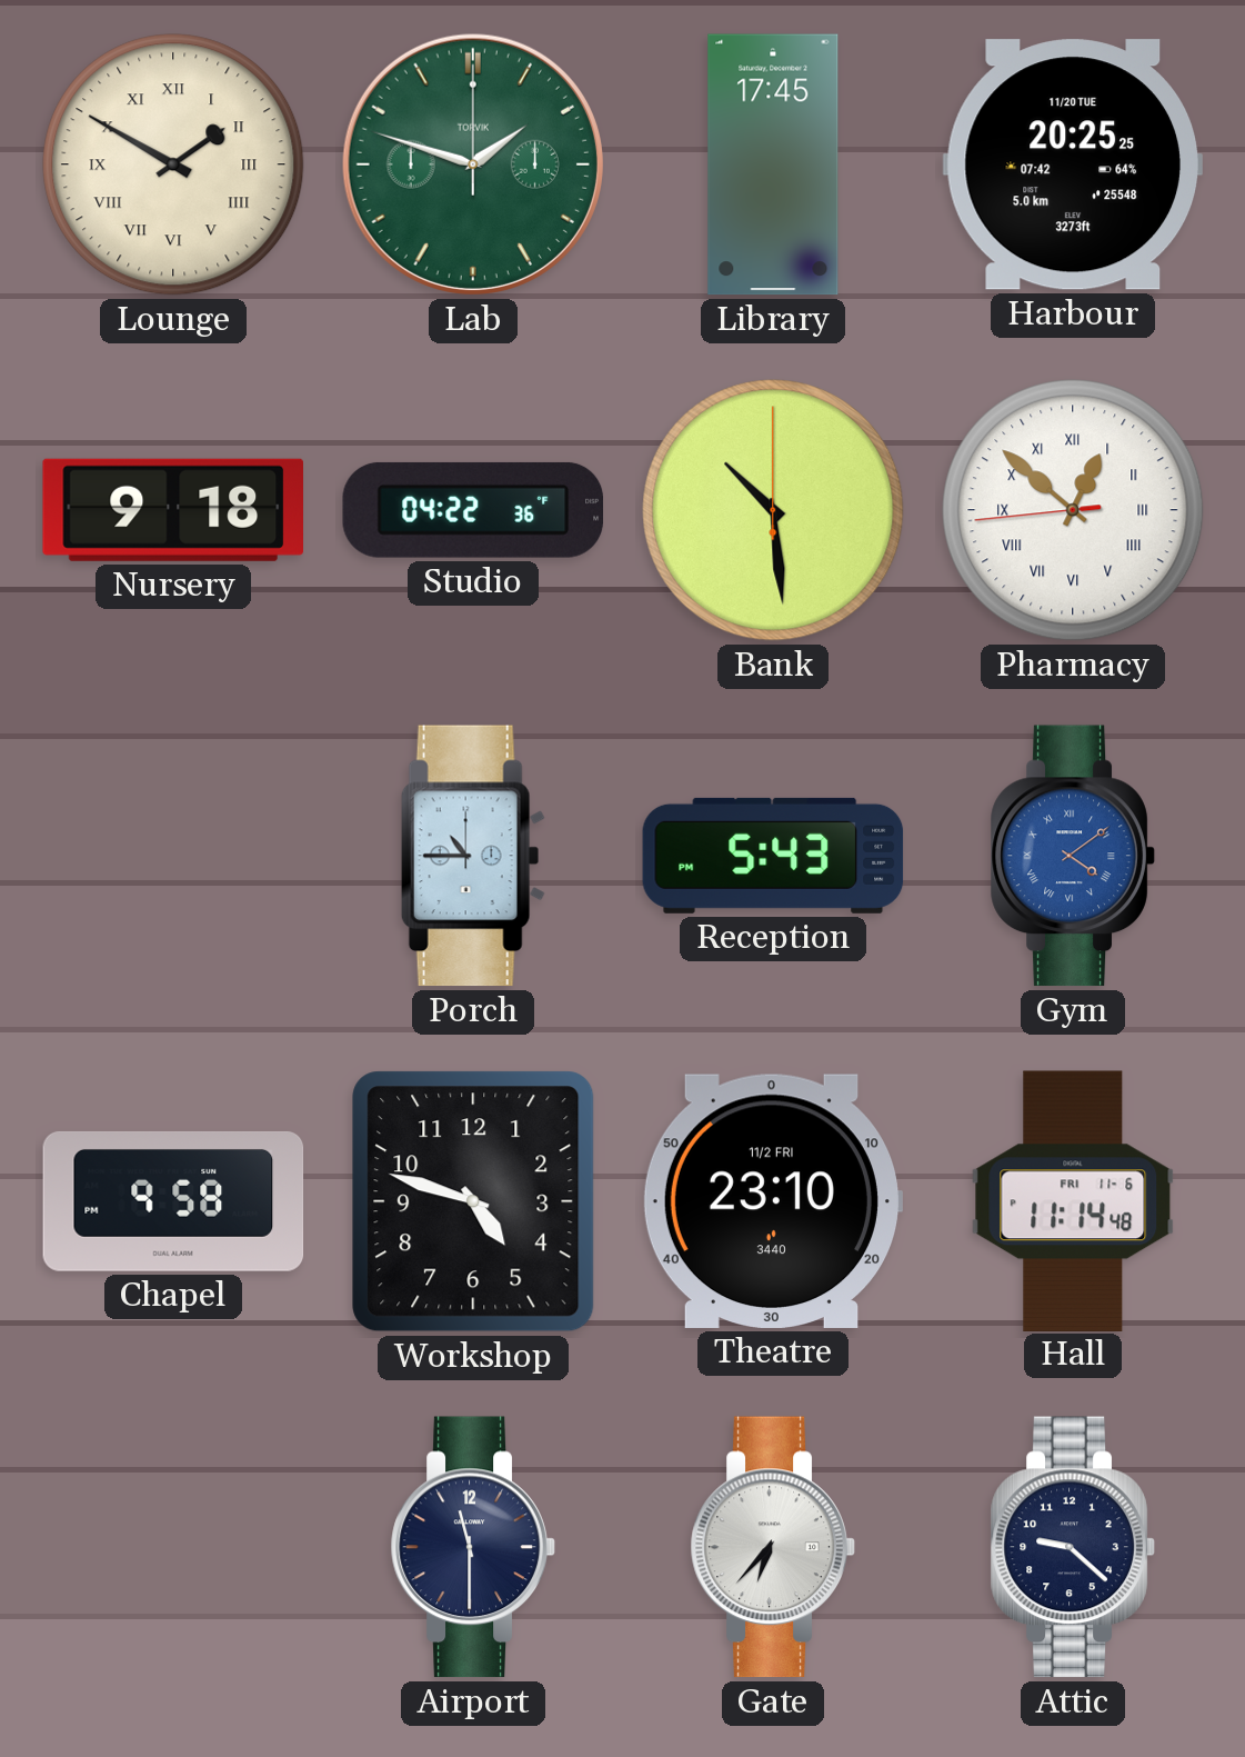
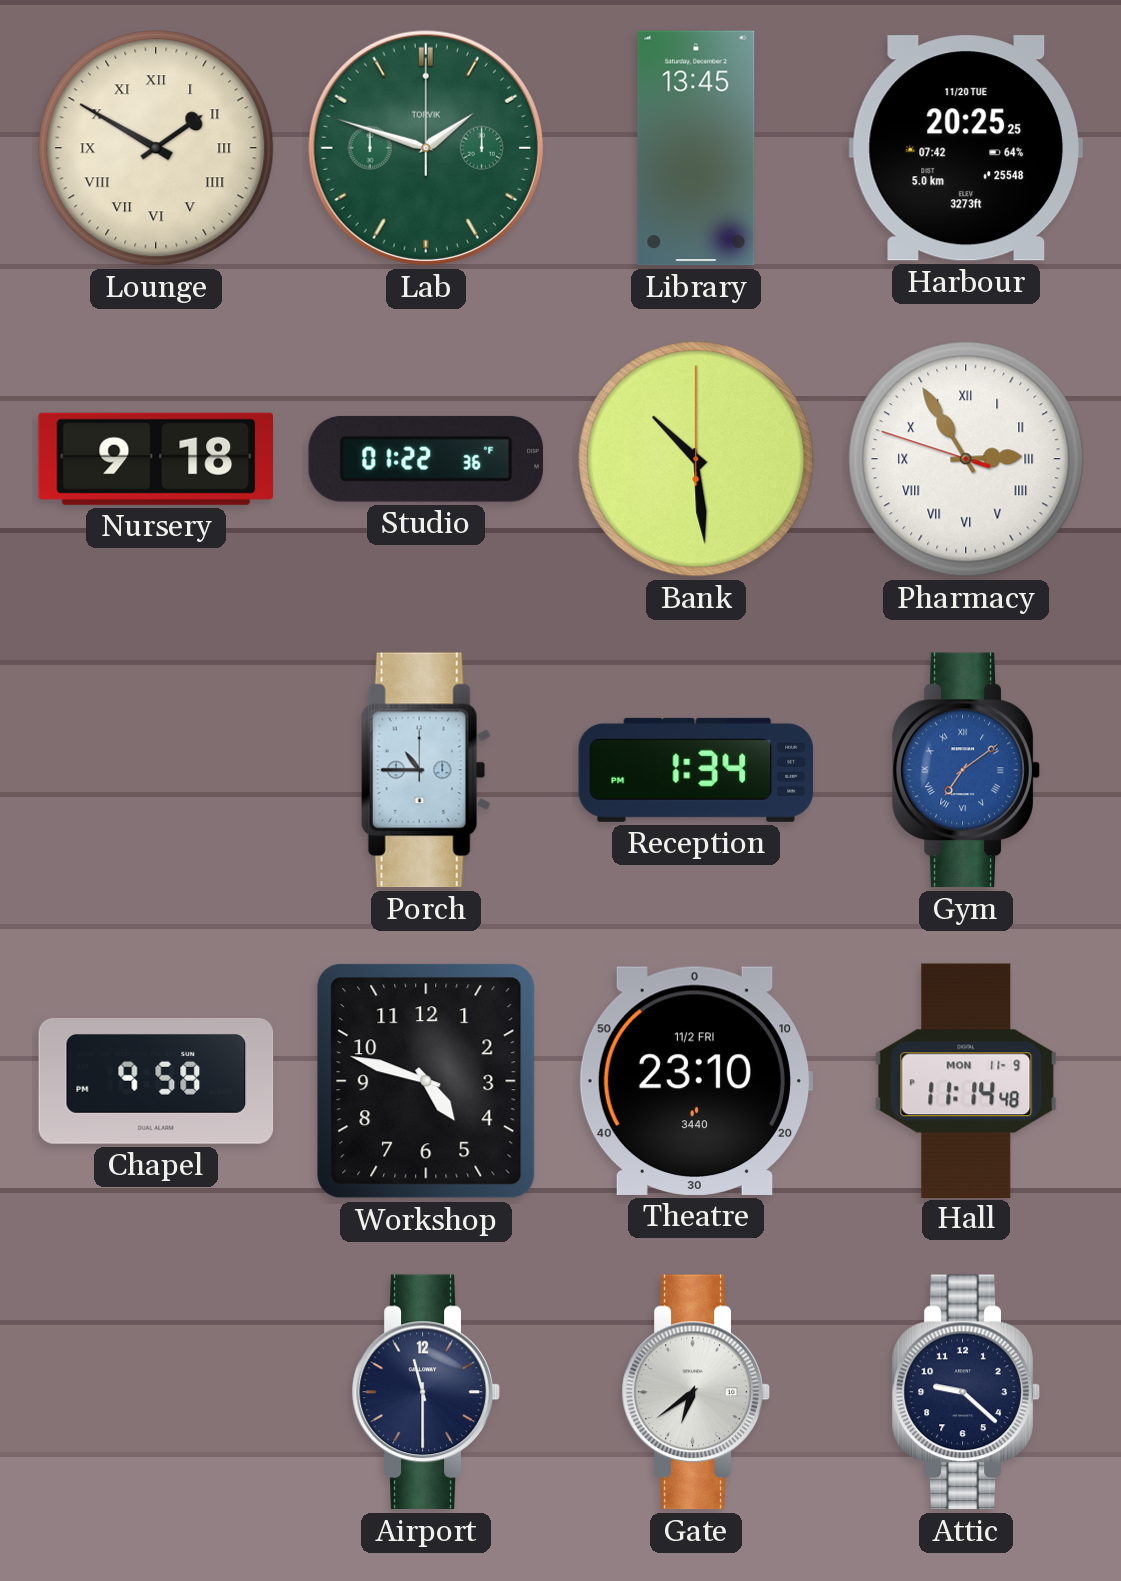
Library: 17:45 -> 13:45 (696, 148)
Studio: 04:22 -> 01:22 (425, 459)
Pharmacy: 12:51 -> 2:54 (966, 459)
Reception: 5:43 -> 1:34 (696, 770)
Gym: 4:09 -> 7:09 (966, 770)
Hall date: FRI 11-6 -> MON 11-9 (966, 1080)
Gate: 6:37 -> 6:39 (696, 1392)
